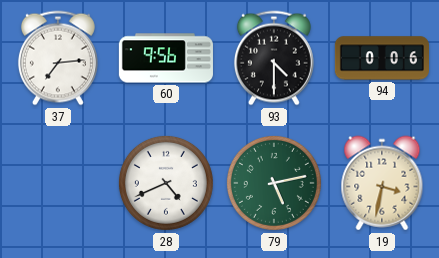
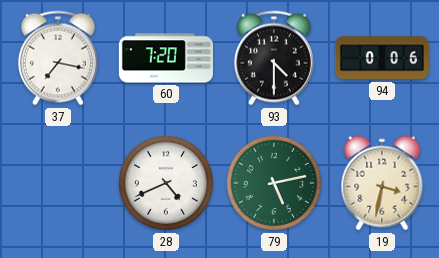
37: 7:14 -> 7:17 (58, 58)
60: 9:56 -> 7:20 (166, 58)
